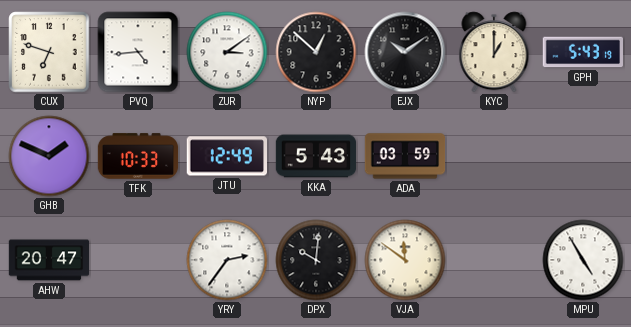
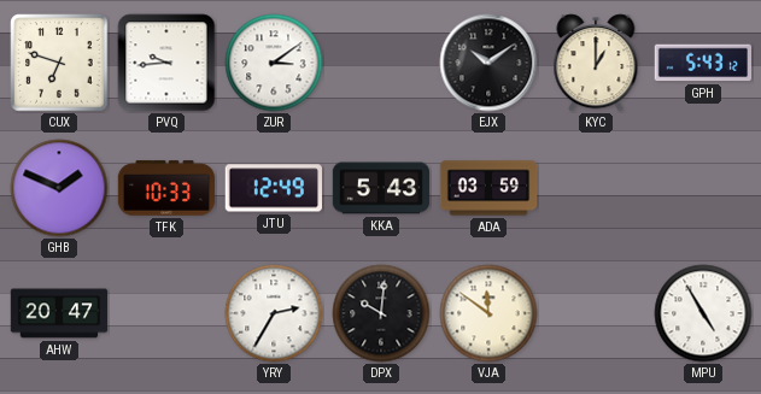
PVQ: 4:44 -> 9:44 (166, 63)
NYP: 12:52 -> none (316, 52)
GPH: 5:43:19 -> 5:43:12 (702, 63)
YRY: 2:36 -> 2:35 (274, 313)
